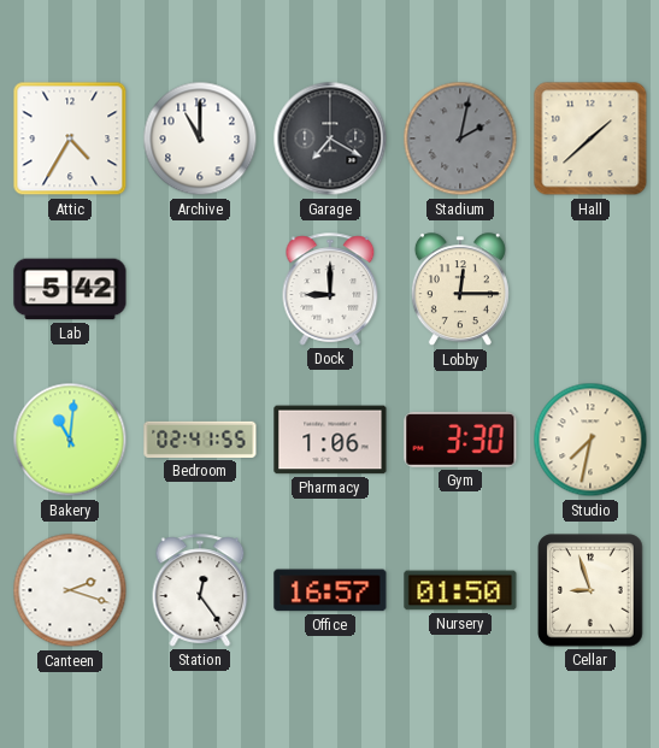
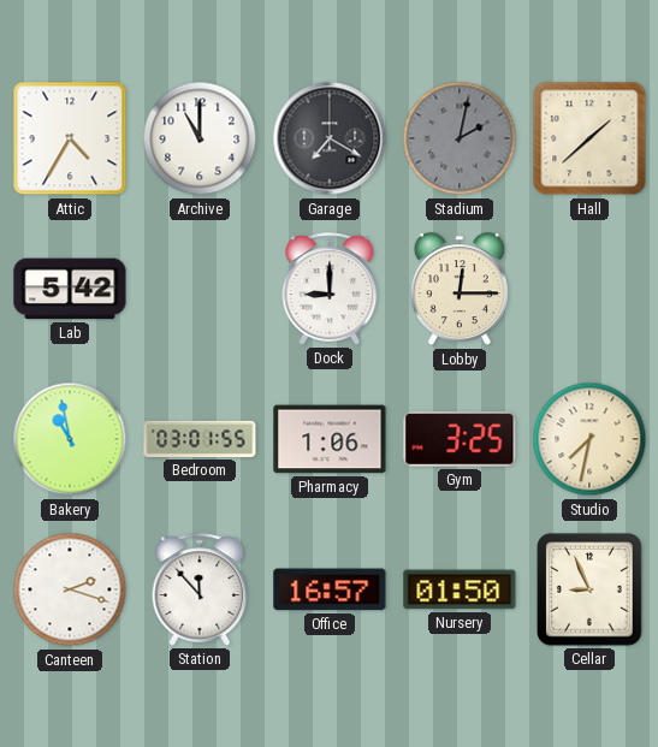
Bakery: 11:01 -> 10:58 (70, 439)
Bedroom: 02:41 -> 03:01 (200, 439)
Gym: 3:30 -> 3:25 (460, 439)
Station: 12:24 -> 11:53 (200, 589)
Cellar: 8:57 -> 8:56 (589, 589)
